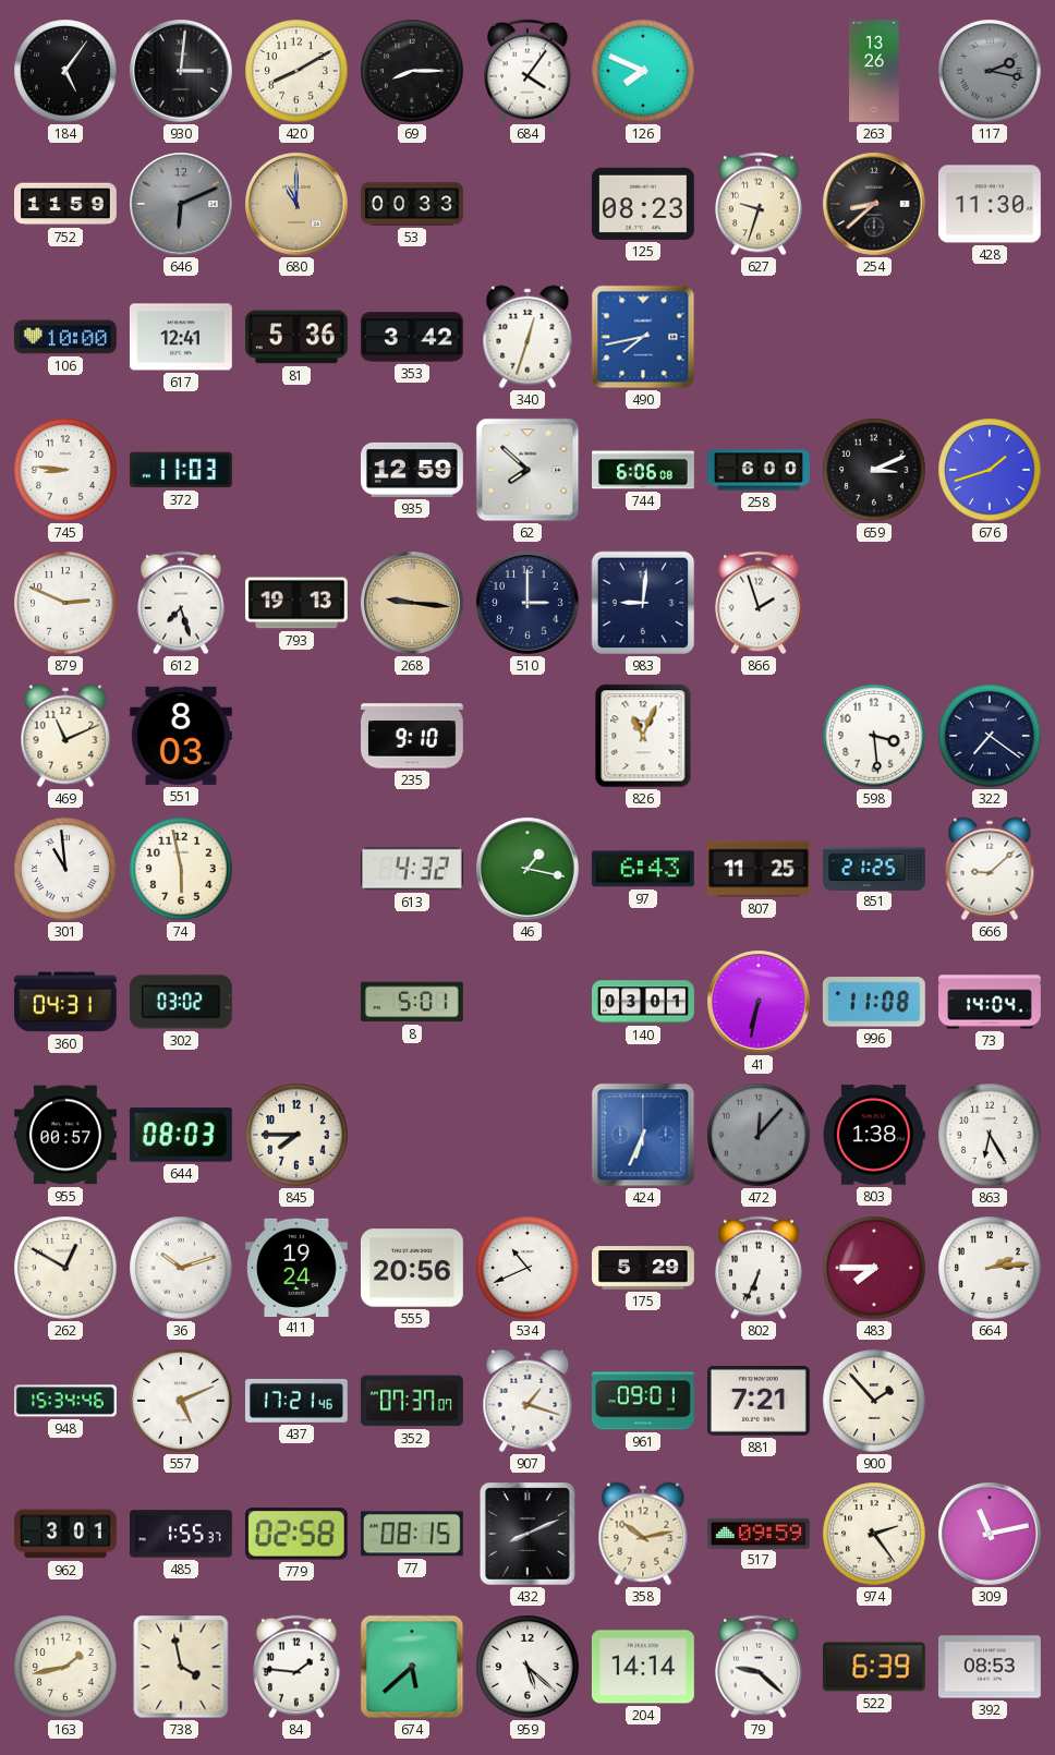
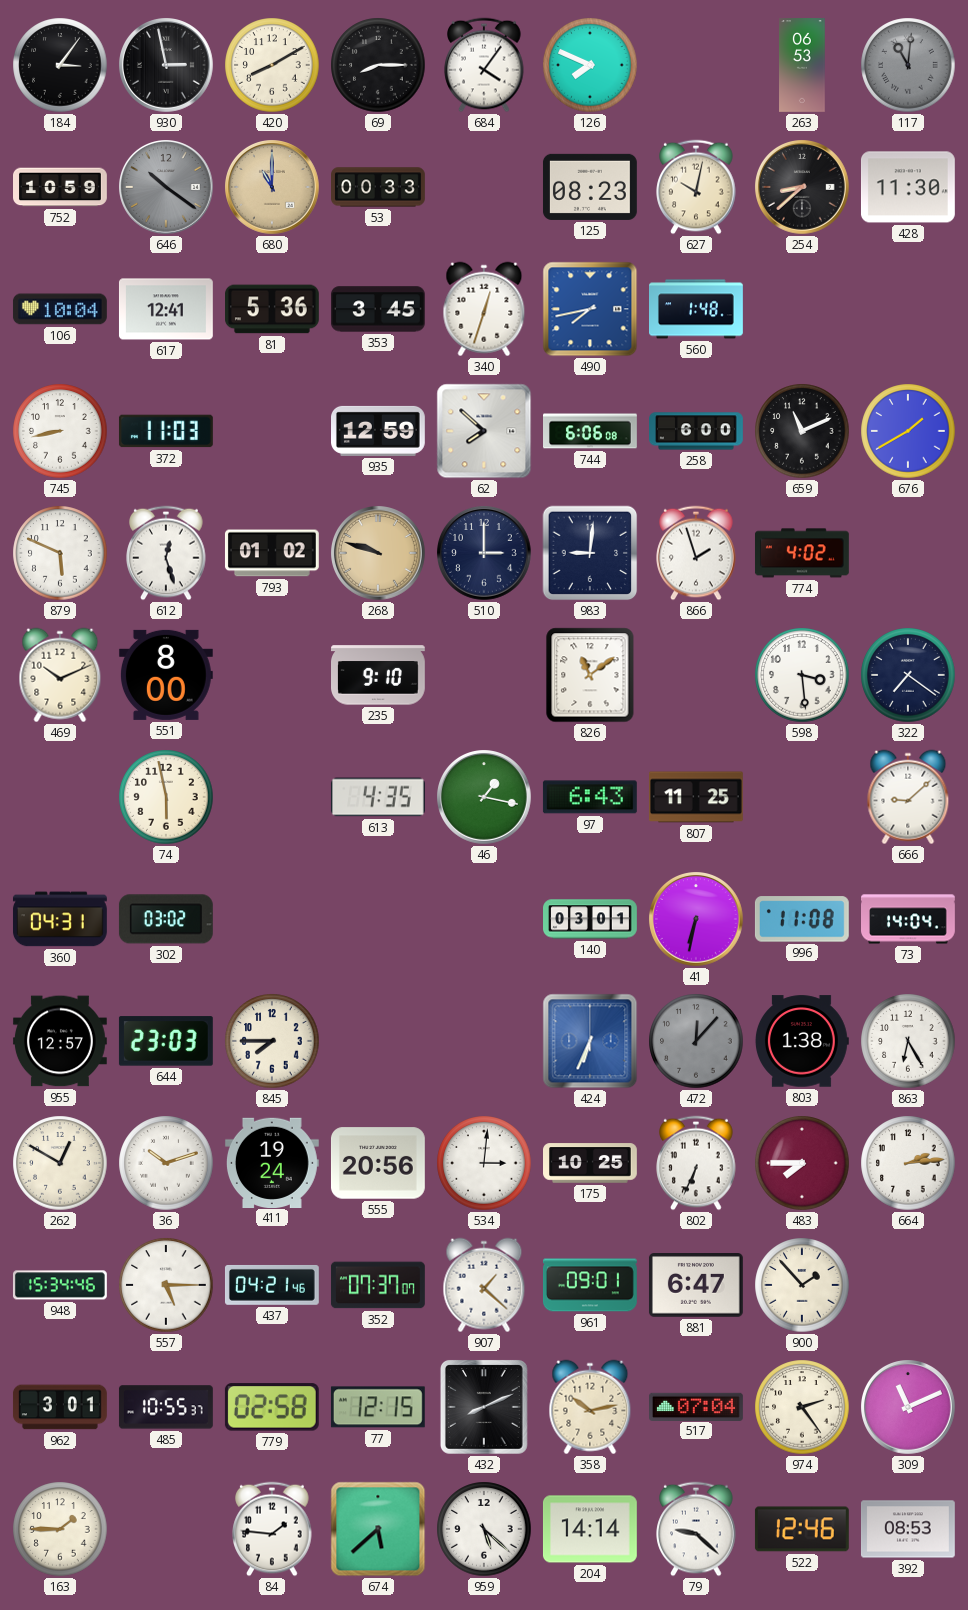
184: 5:06 -> 3:06 (60, 65)
930: 3:01 -> 2:58 (167, 66)
263: 13:26 -> 06:53 (802, 66)
117: 2:17 -> 11:01 (908, 65)
752: 11:59 -> 10:59 (61, 187)
646: 6:11 -> 10:21 (167, 188)
627: 9:33 -> 10:02 (696, 187)
106: 10:00 -> 10:04 (60, 309)
353: 3:42 -> 3:45 (378, 309)
560: none -> 1:48 (697, 309)
745: 8:46 -> 8:43 (60, 431)
659: 3:11 -> 11:11 (802, 431)
676: 1:42 -> 1:40 (908, 431)
879: 2:49 -> 5:49 (60, 553)
612: 7:27 -> 12:27 (166, 553)
793: 19:13 -> 01:02 (272, 553)
268: 9:16 -> 9:48 (379, 554)
774: none -> 4:02 (802, 553)
469: 11:11 -> 10:11 (60, 675)
551: 8:03 -> 8:00 (166, 675)
826: 11:04 -> 11:09 (590, 675)
301: 10:59 -> none (65, 869)
613: 4:32 -> 4:35 (378, 797)
851: 21:25 -> none (875, 868)
8: 5:01 -> none (412, 1002)
955: 00:57 -> 12:57 (60, 1041)
644: 08:03 -> 23:03 (166, 1041)
534: 10:41 -> 3:01 (484, 1163)
175: 5:29 -> 10:25 (591, 1163)
557: 5:11 -> 5:15 (166, 1285)
437: 17:21 -> 04:21 (272, 1285)
907: 1:18 -> 1:22 (484, 1285)
881: 7:21 -> 6:47 (696, 1286)
485: 1:55 -> 10:55 (166, 1407)
77: 08:15 -> 12:15 (378, 1407)
517: 09:59 -> 07:04 (697, 1406)
309: 11:13 -> 11:11 (909, 1408)
163: 1:43 -> 1:45 (60, 1529)
738: 3:58 -> none (181, 1667)
522: 6:39 -> 12:46 (802, 1529)
